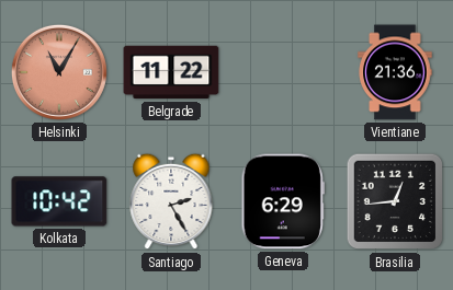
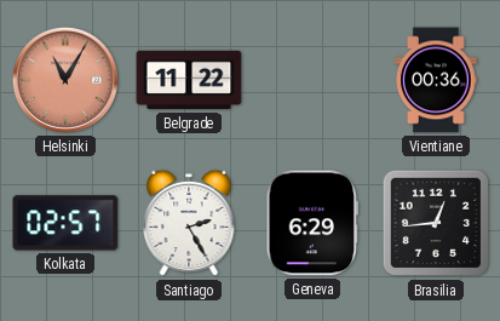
Vientiane: 21:36 -> 00:36 (436, 80)
Kolkata: 10:42 -> 02:57 (65, 223)
